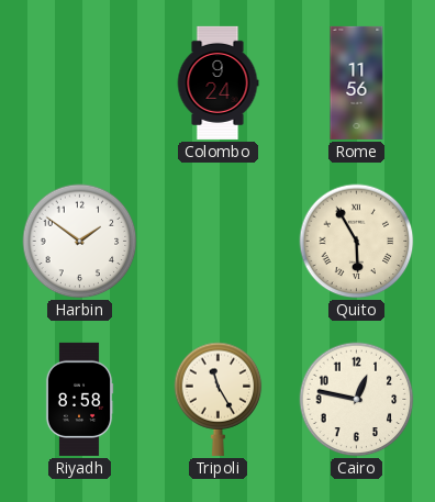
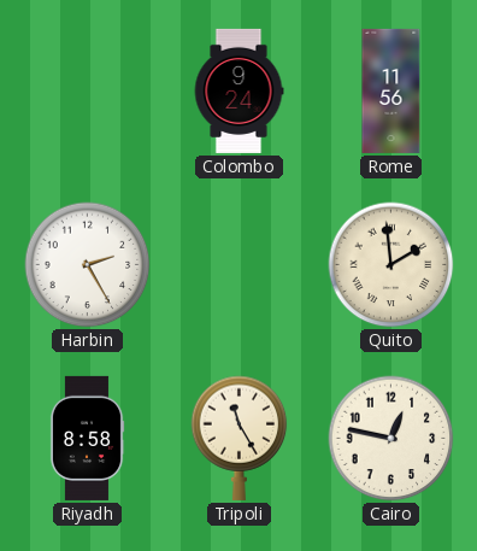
Harbin: 1:51 -> 2:25 (88, 265)
Quito: 5:55 -> 1:59 (391, 265)
